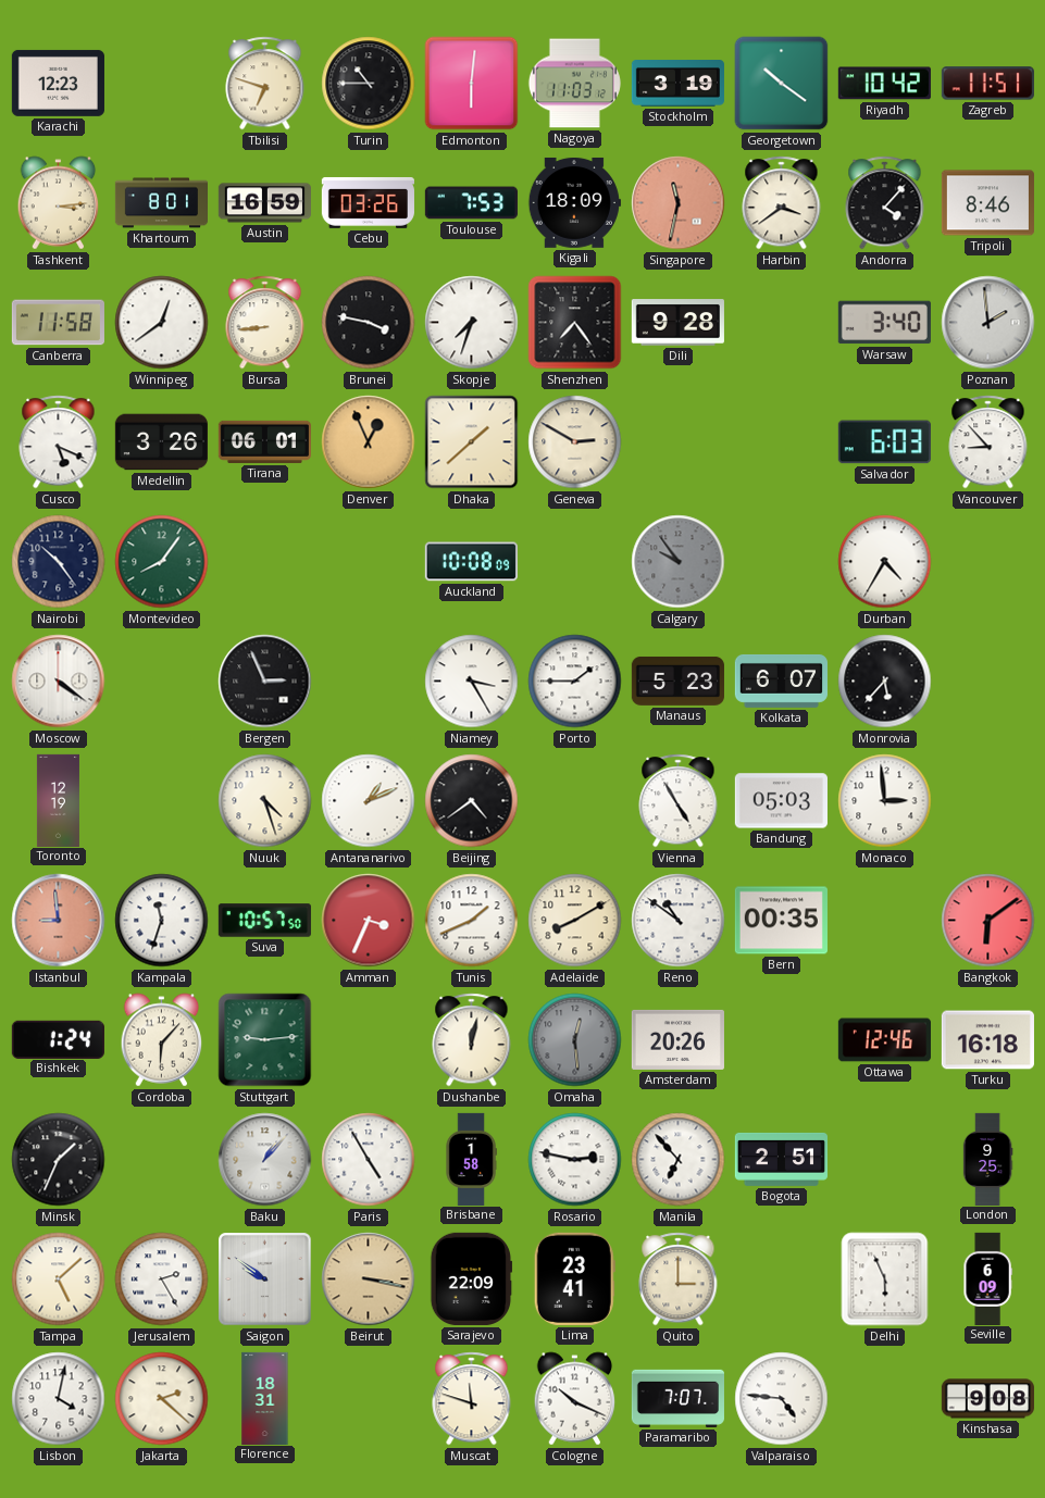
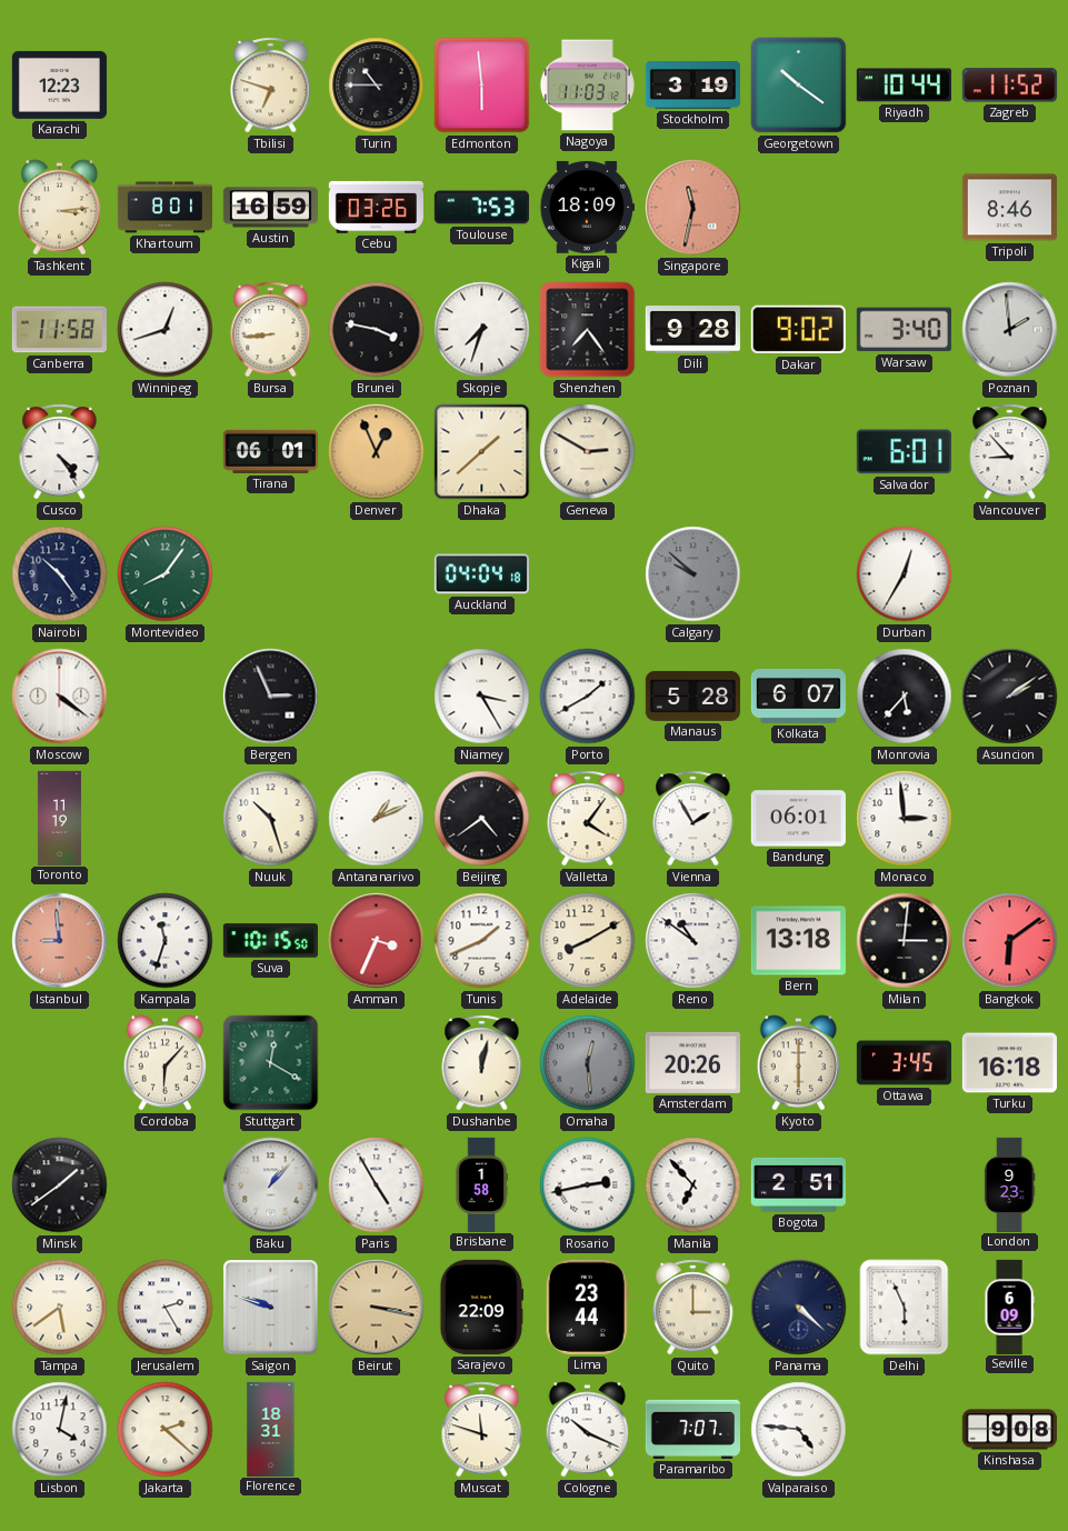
Edmonton: 6:01 -> 5:59 (482, 86)
Riyadh: 10:42 -> 10:44 (904, 86)
Zagreb: 11:51 -> 11:52 (1009, 86)
Harbin: 3:39 -> none (782, 203)
Andorra: 4:07 -> none (885, 203)
Winnipeg: 12:39 -> 12:42 (166, 330)
Dakar: none -> 9:02 (798, 330)
Cusco: 5:19 -> 4:24 (60, 452)
Medellin: 3:26 -> none (161, 442)
Salvador: 6:03 -> 6:01 (904, 452)
Auckland: 10:08 -> 04:04 (481, 574)
Calgary: 9:54 -> 9:52 (693, 574)
Durban: 4:35 -> 12:35 (905, 574)
Porto: 1:45 -> 1:40 (588, 697)
Manaus: 5:23 -> 5:28 (692, 696)
Asuncion: none -> 2:09 (1010, 697)
Toronto: 12:19 -> 11:19 (59, 818)
Nuuk: 4:27 -> 10:27 (271, 819)
Valletta: none -> 4:06 (588, 819)
Vienna: 4:55 -> 1:55 (693, 819)
Bandung: 05:03 -> 06:01 (798, 819)
Suva: 10:57 -> 10:15 (270, 941)
Bern: 00:35 -> 13:18 (798, 941)
Milan: none -> 3:01 (905, 941)
Bishkek: 1:24 -> none (58, 1039)
Stuttgart: 9:14 -> 12:20 (271, 1063)
Kyoto: none -> 6:00 (799, 1063)
Ottawa: 12:46 -> 3:45 (904, 1063)
Minsk: 1:34 -> 1:39 (60, 1185)
Rosario: 2:47 -> 2:43 (588, 1185)
London: 9:25 -> 9:23 (1009, 1184)
Tampa: 5:08 -> 5:39 (60, 1308)
Saigon: 9:51 -> 9:48 (271, 1308)
Lima: 23:41 -> 23:44 (587, 1307)
Panama: none -> 4:22 (799, 1308)
